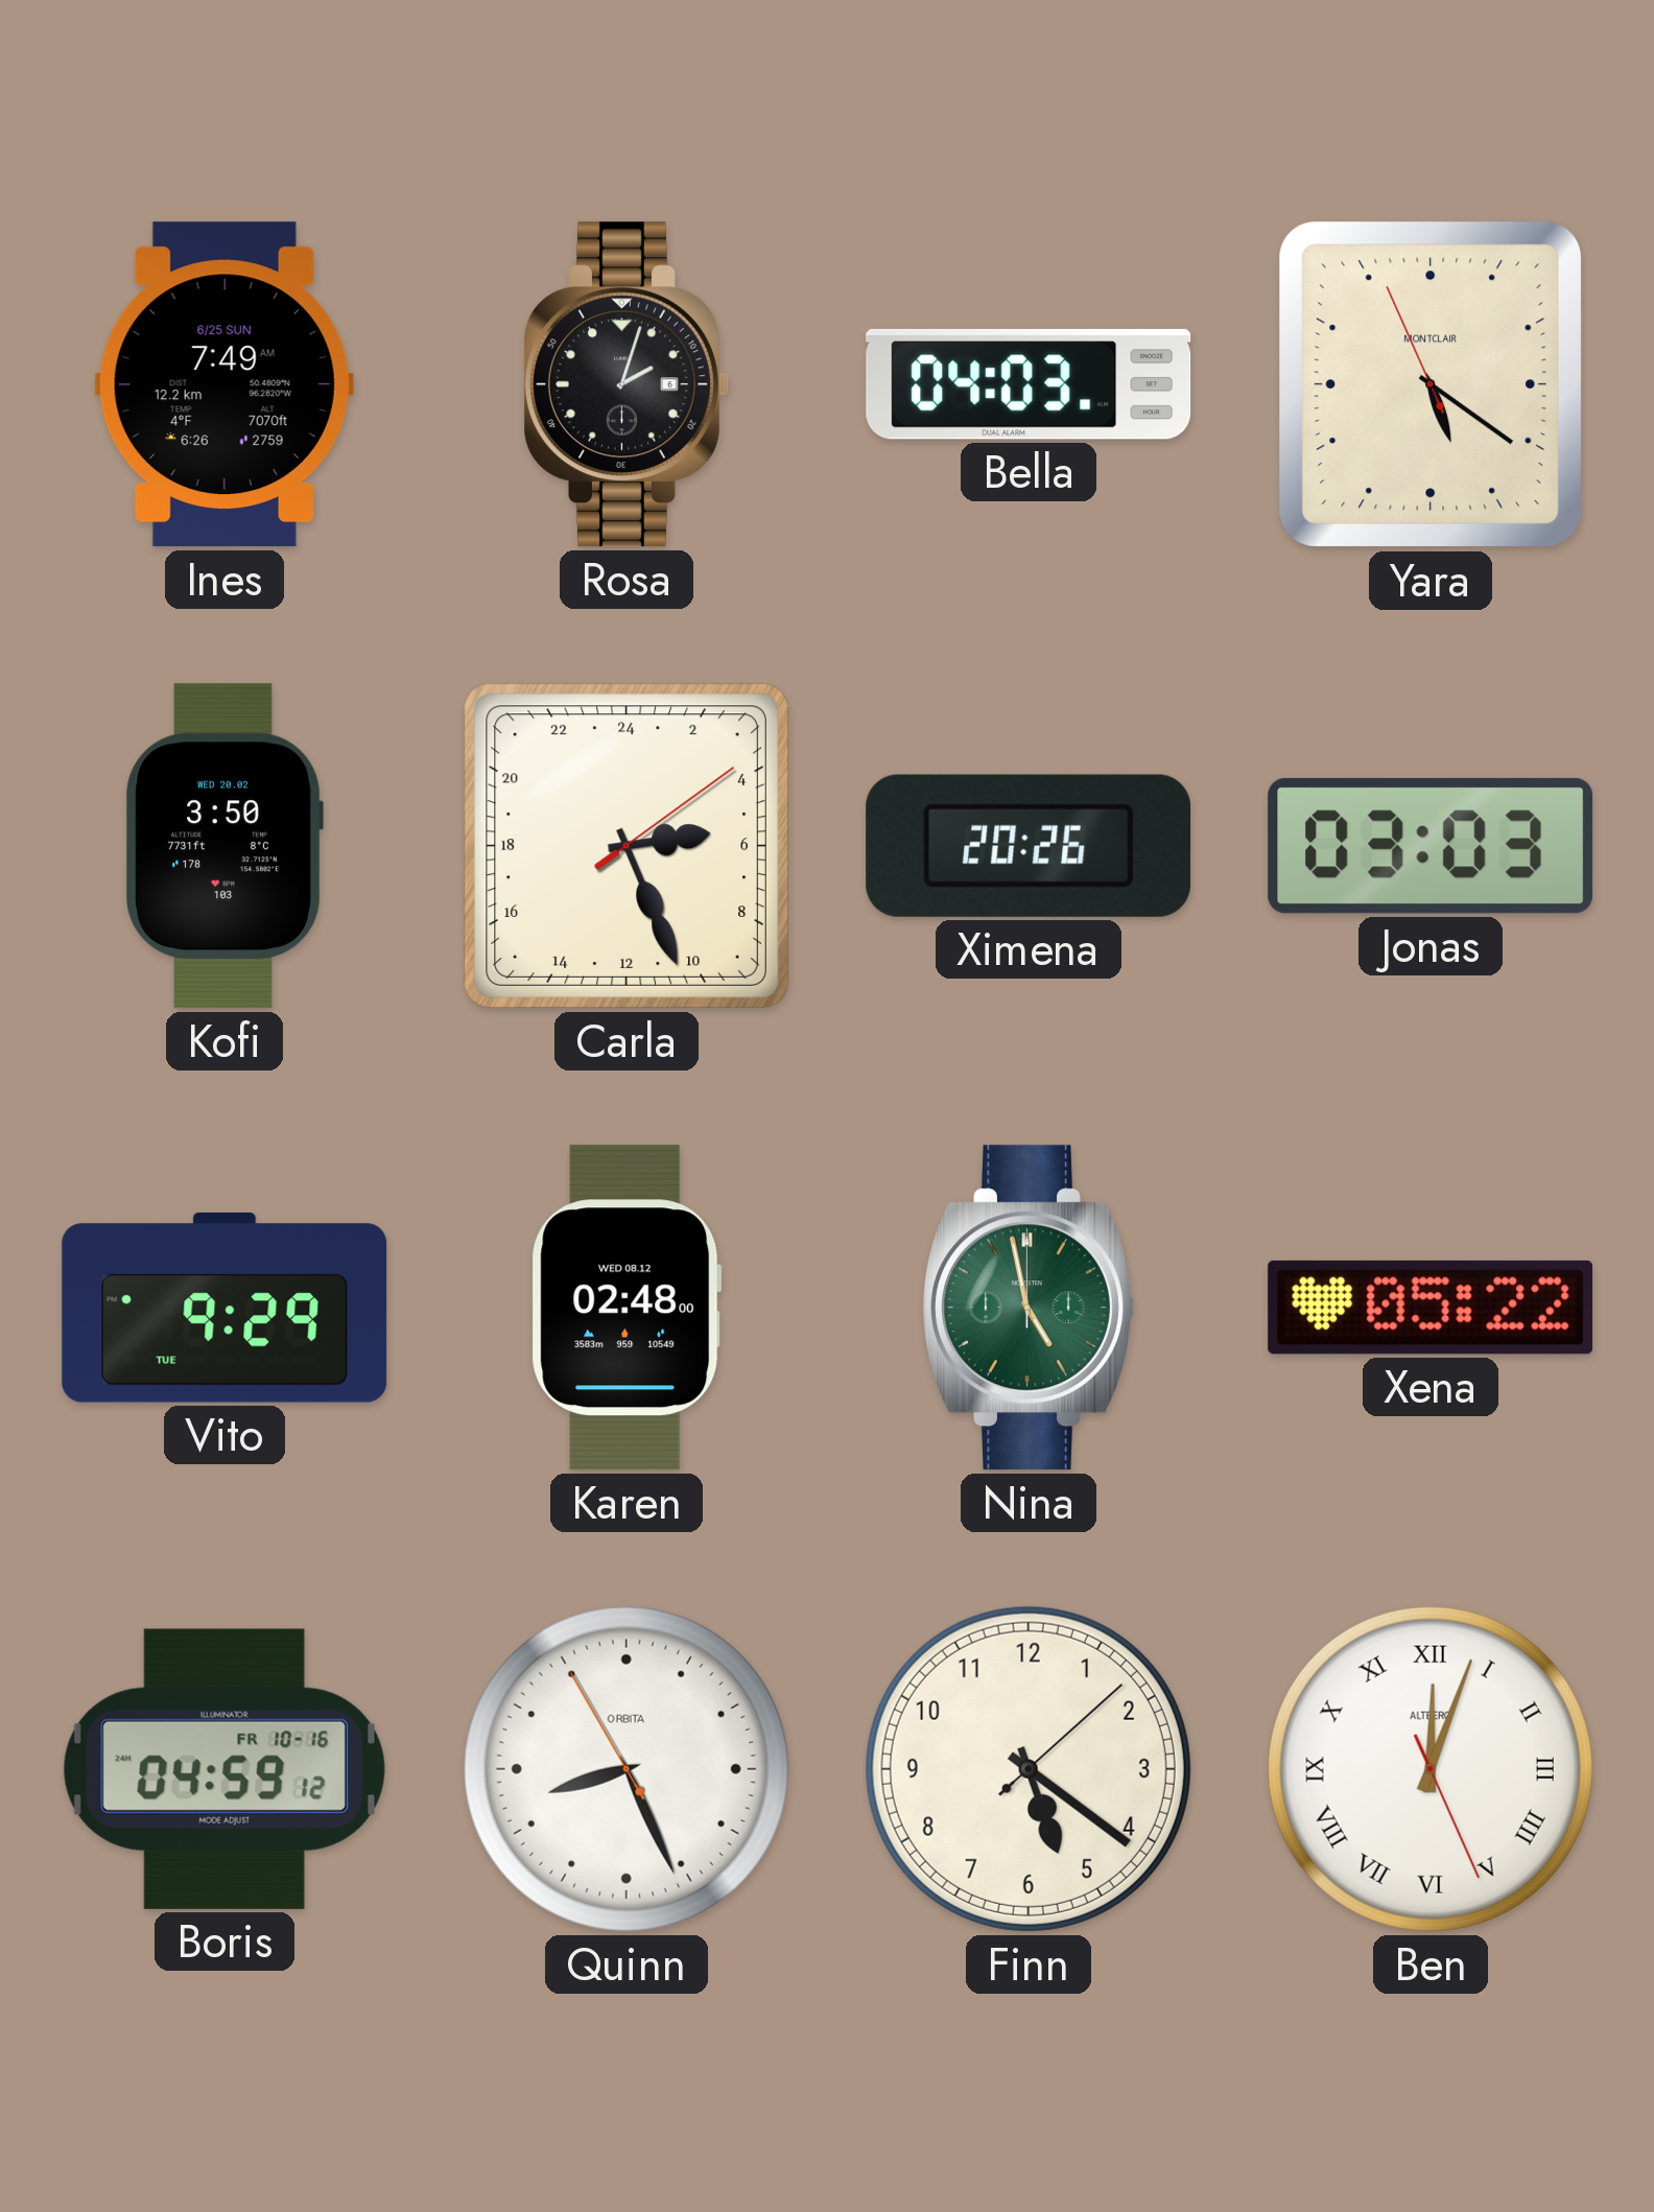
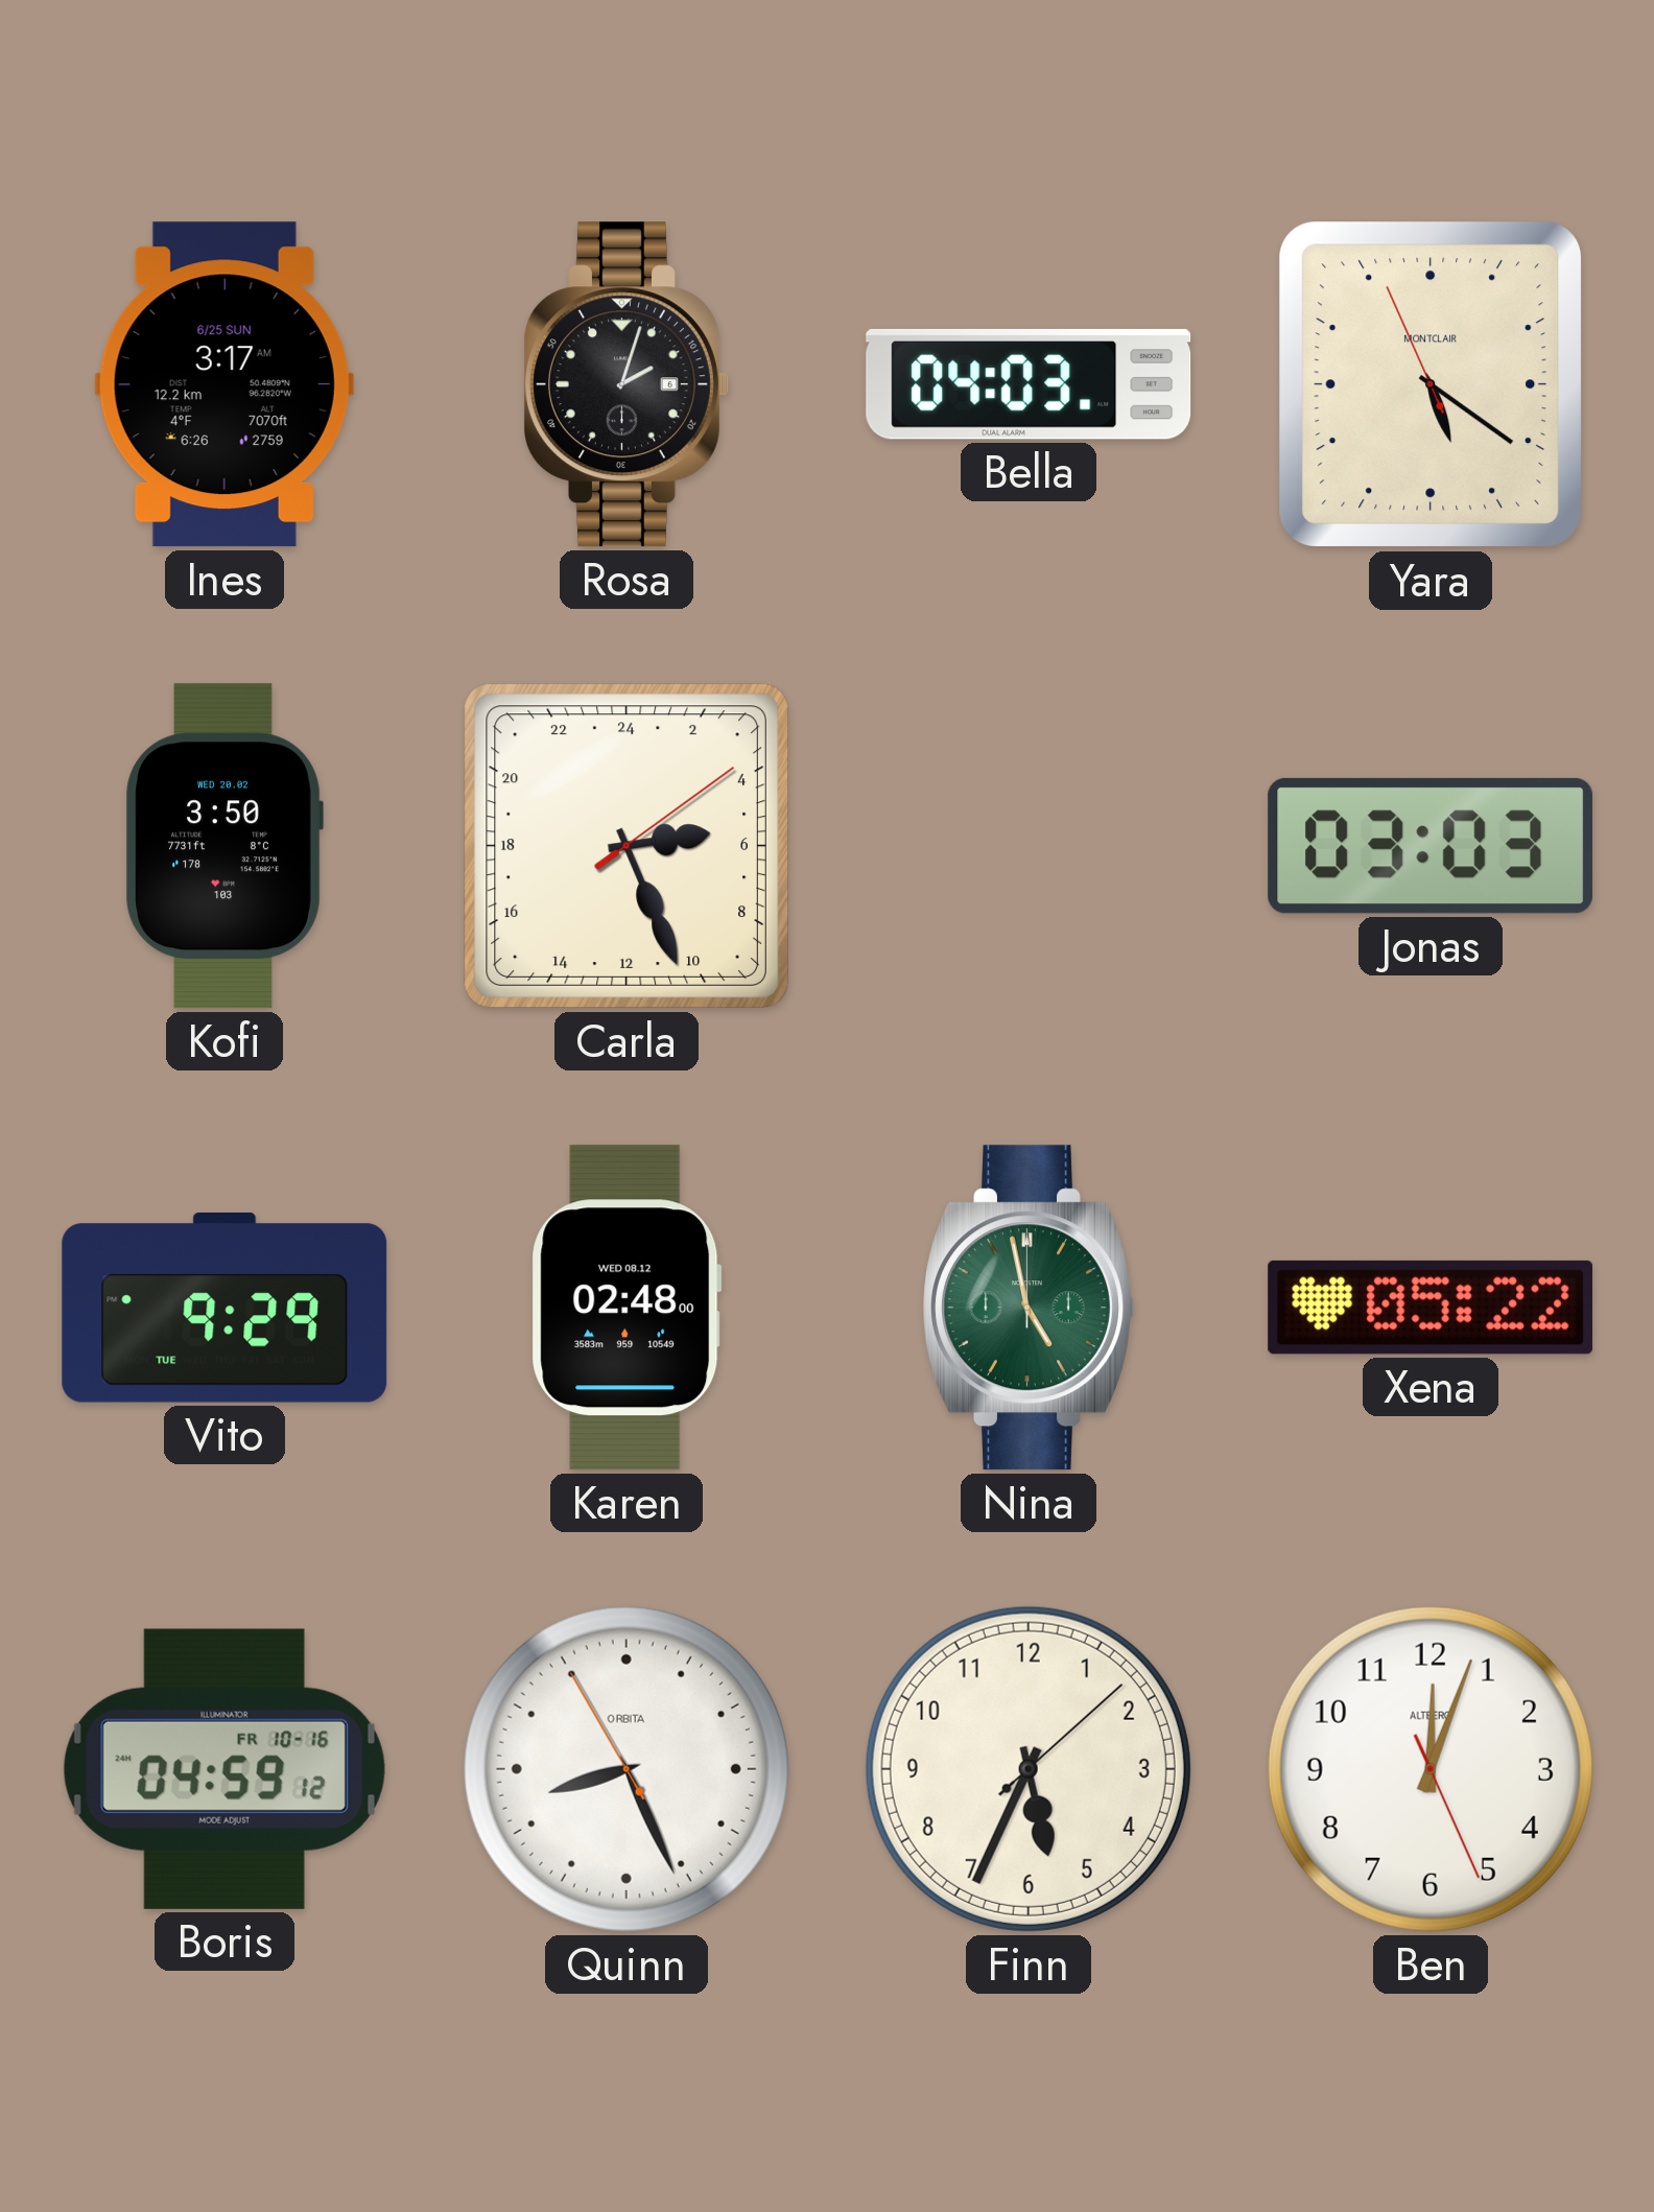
Ines: 7:49 -> 3:17 (225, 384)
Ximena: 20:26 -> none (1029, 846)
Finn: 5:21 -> 5:34 (1029, 1769)
Ben numerals: Roman -> Arabic (1431, 1769)
